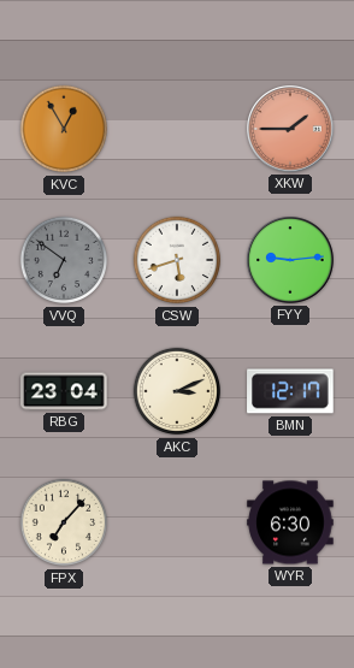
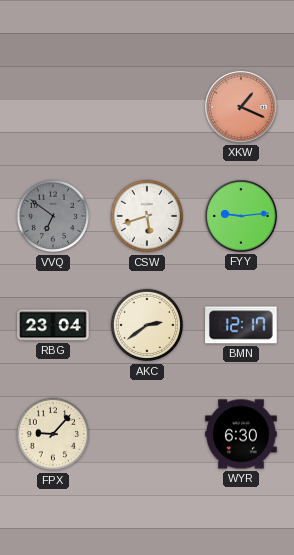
KVC: 12:55 -> none (64, 129)
XKW: 1:45 -> 1:19 (241, 107)
AKC: 3:11 -> 2:39 (147, 325)
FPX: 7:07 -> 9:07 (53, 434)
